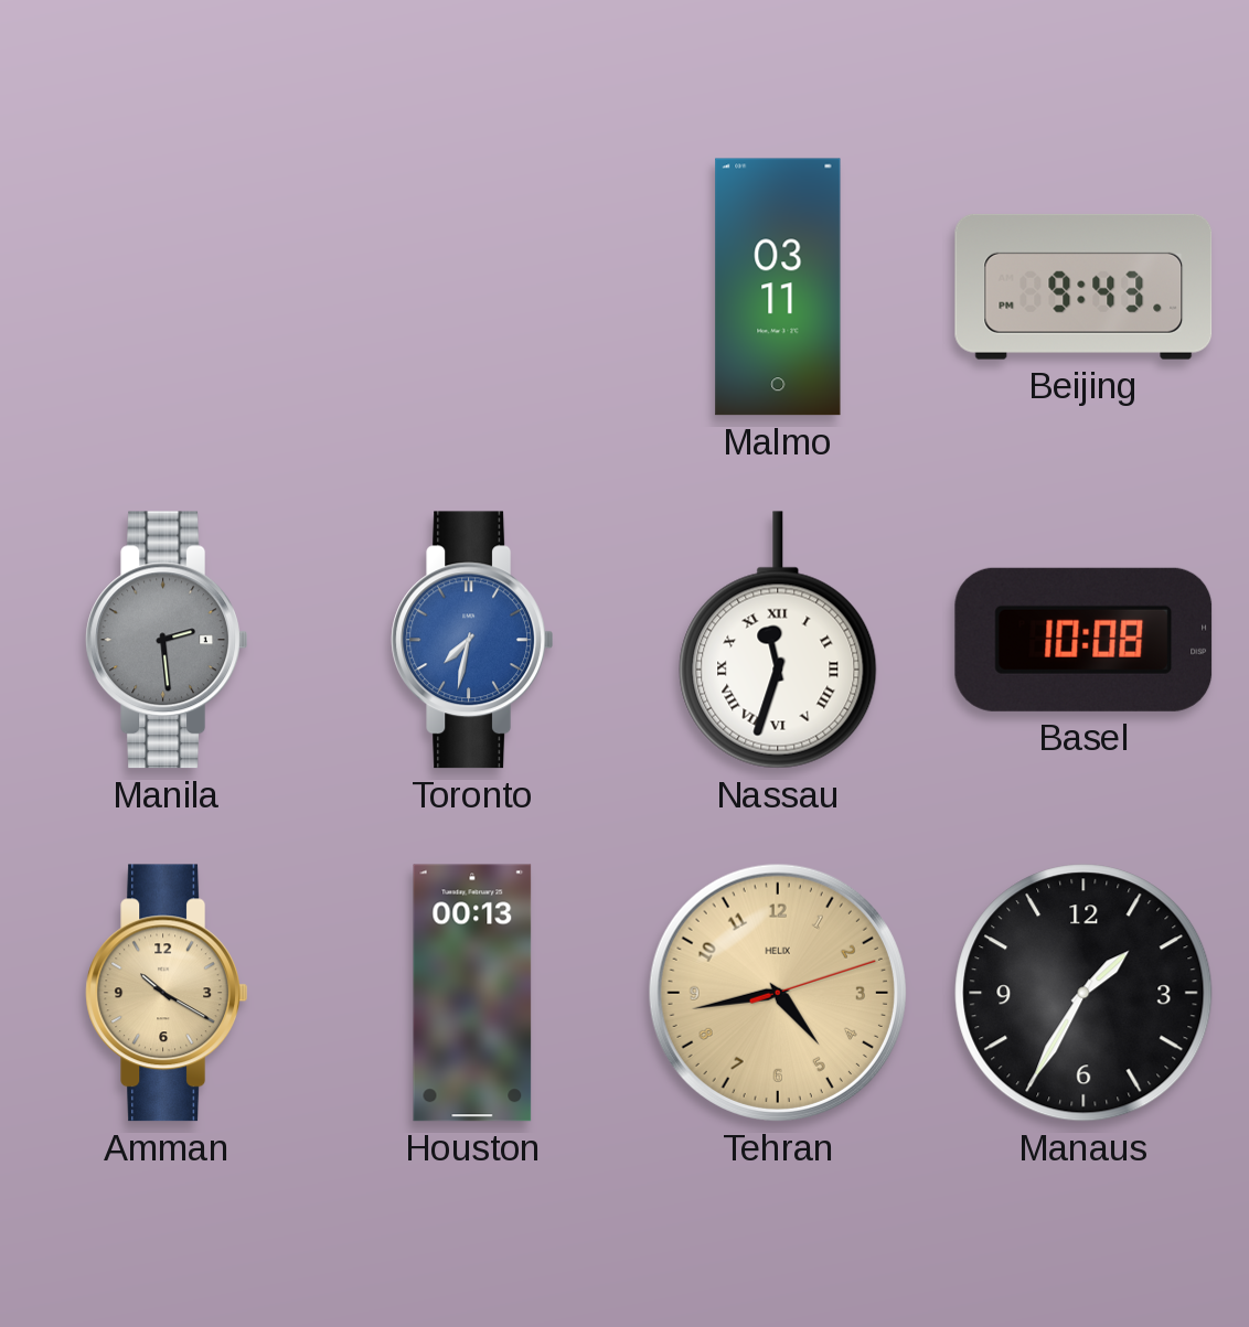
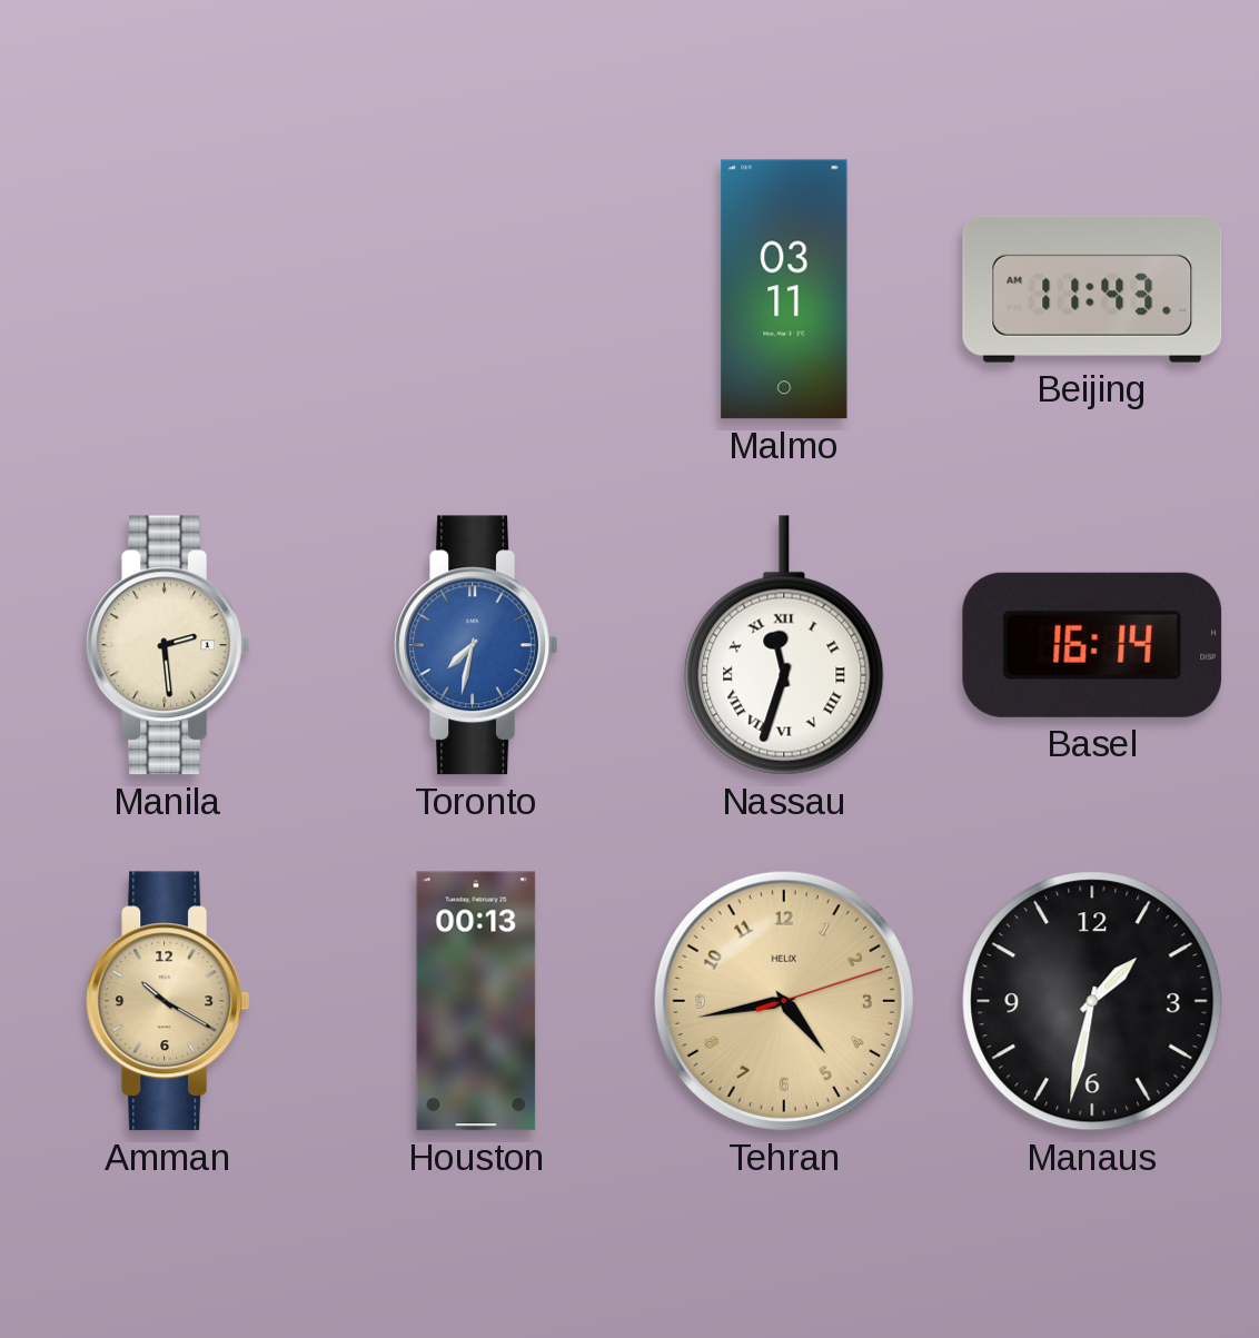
Beijing: 9:43 -> 11:43 (1092, 289)
Manila dial: grey -> cream (167, 645)
Basel: 10:08 -> 16:14 (1092, 645)
Manaus: 1:35 -> 1:32 (1092, 1001)
